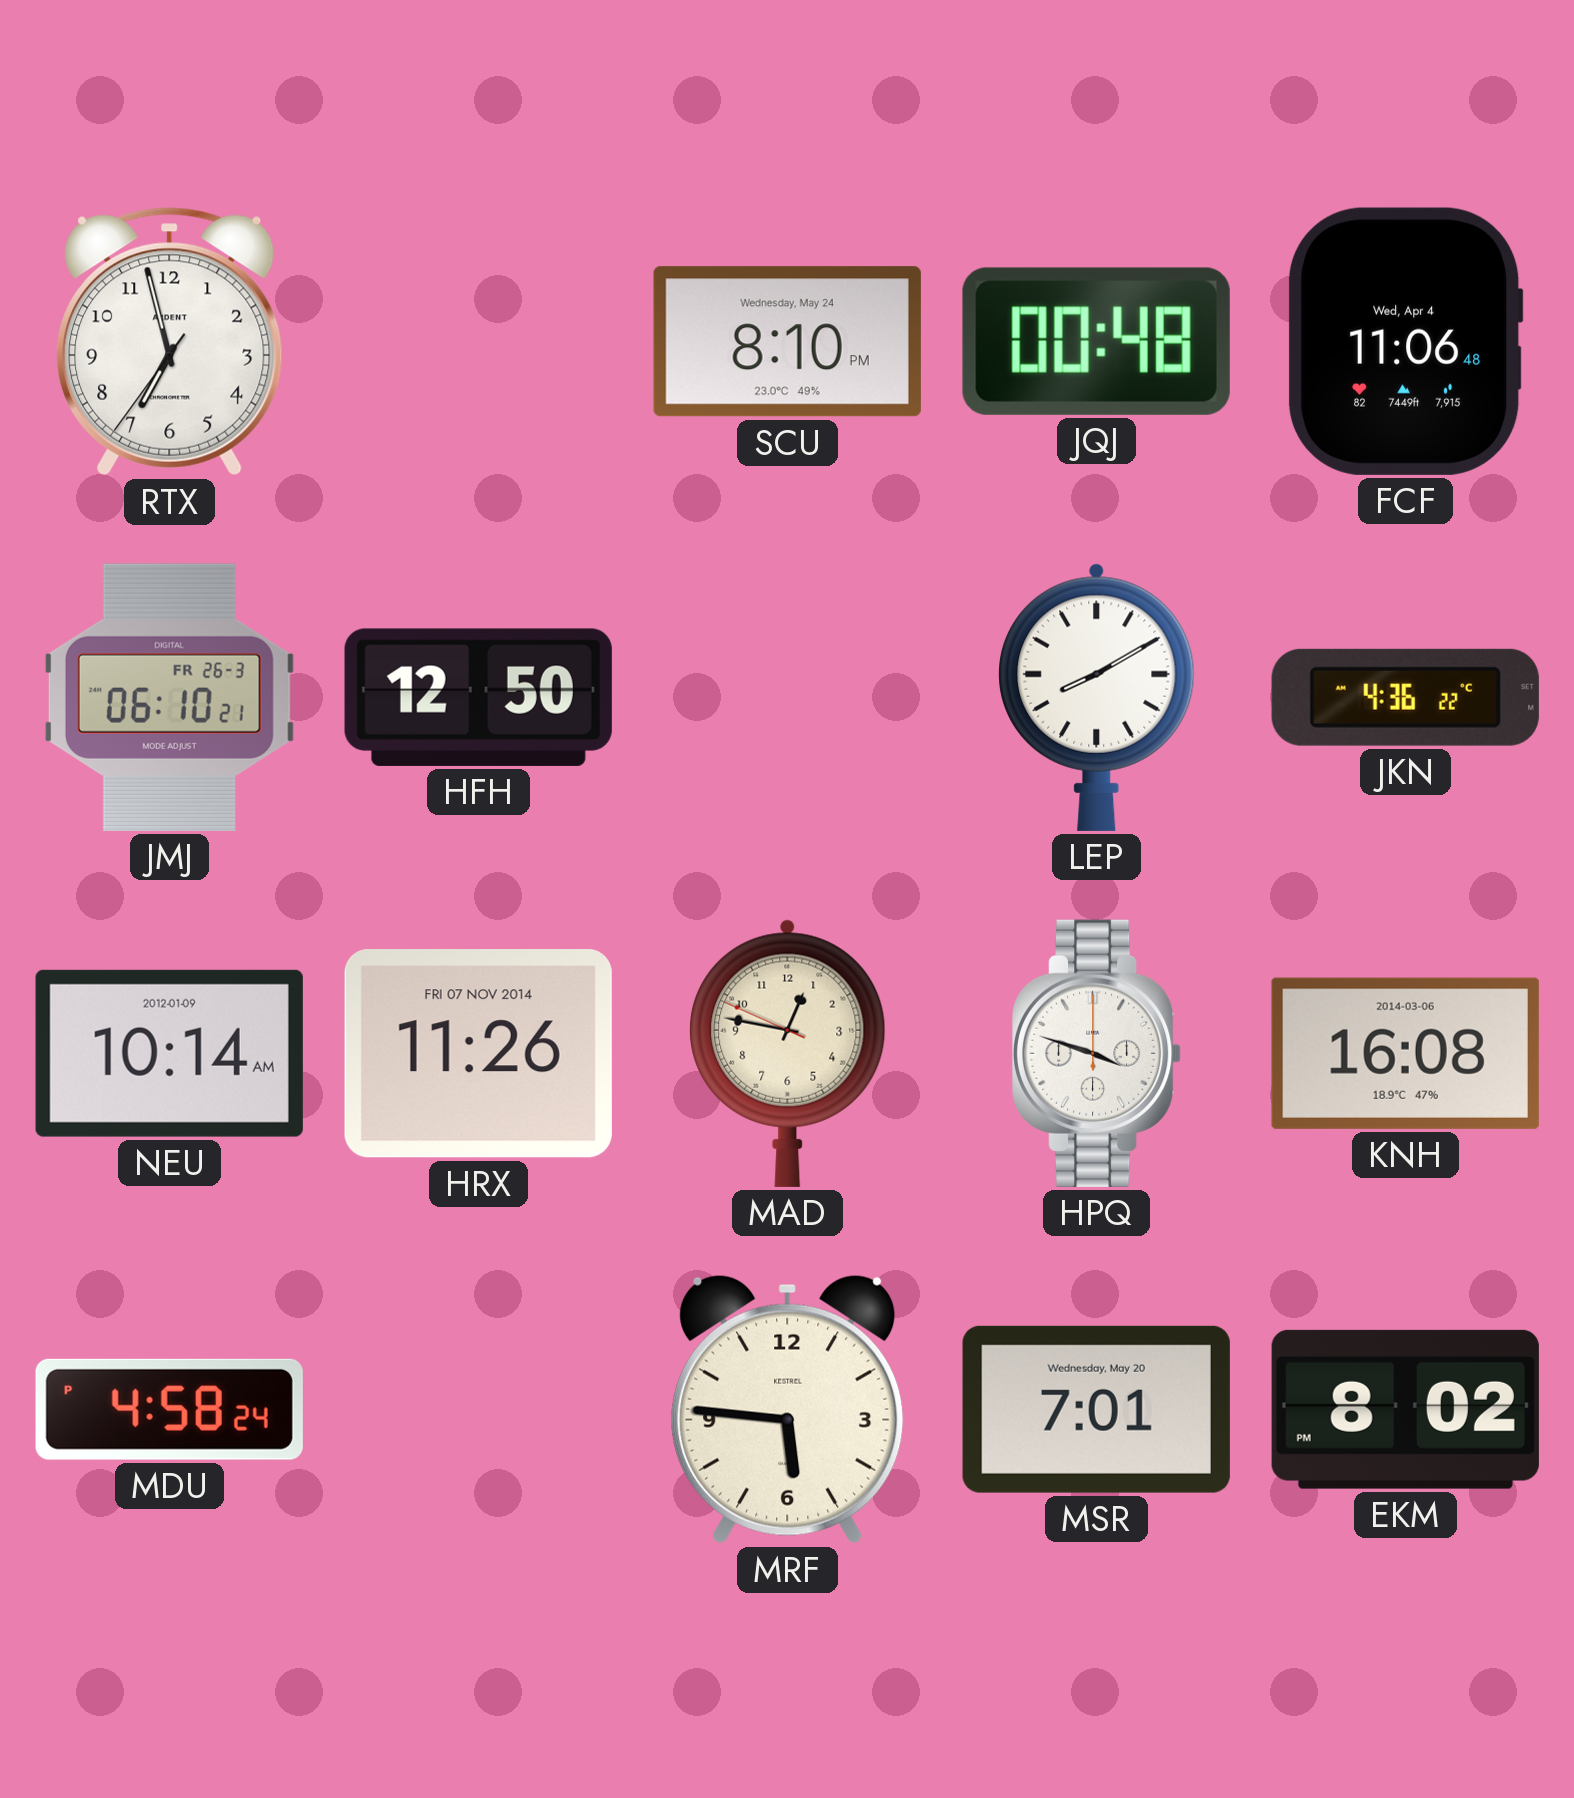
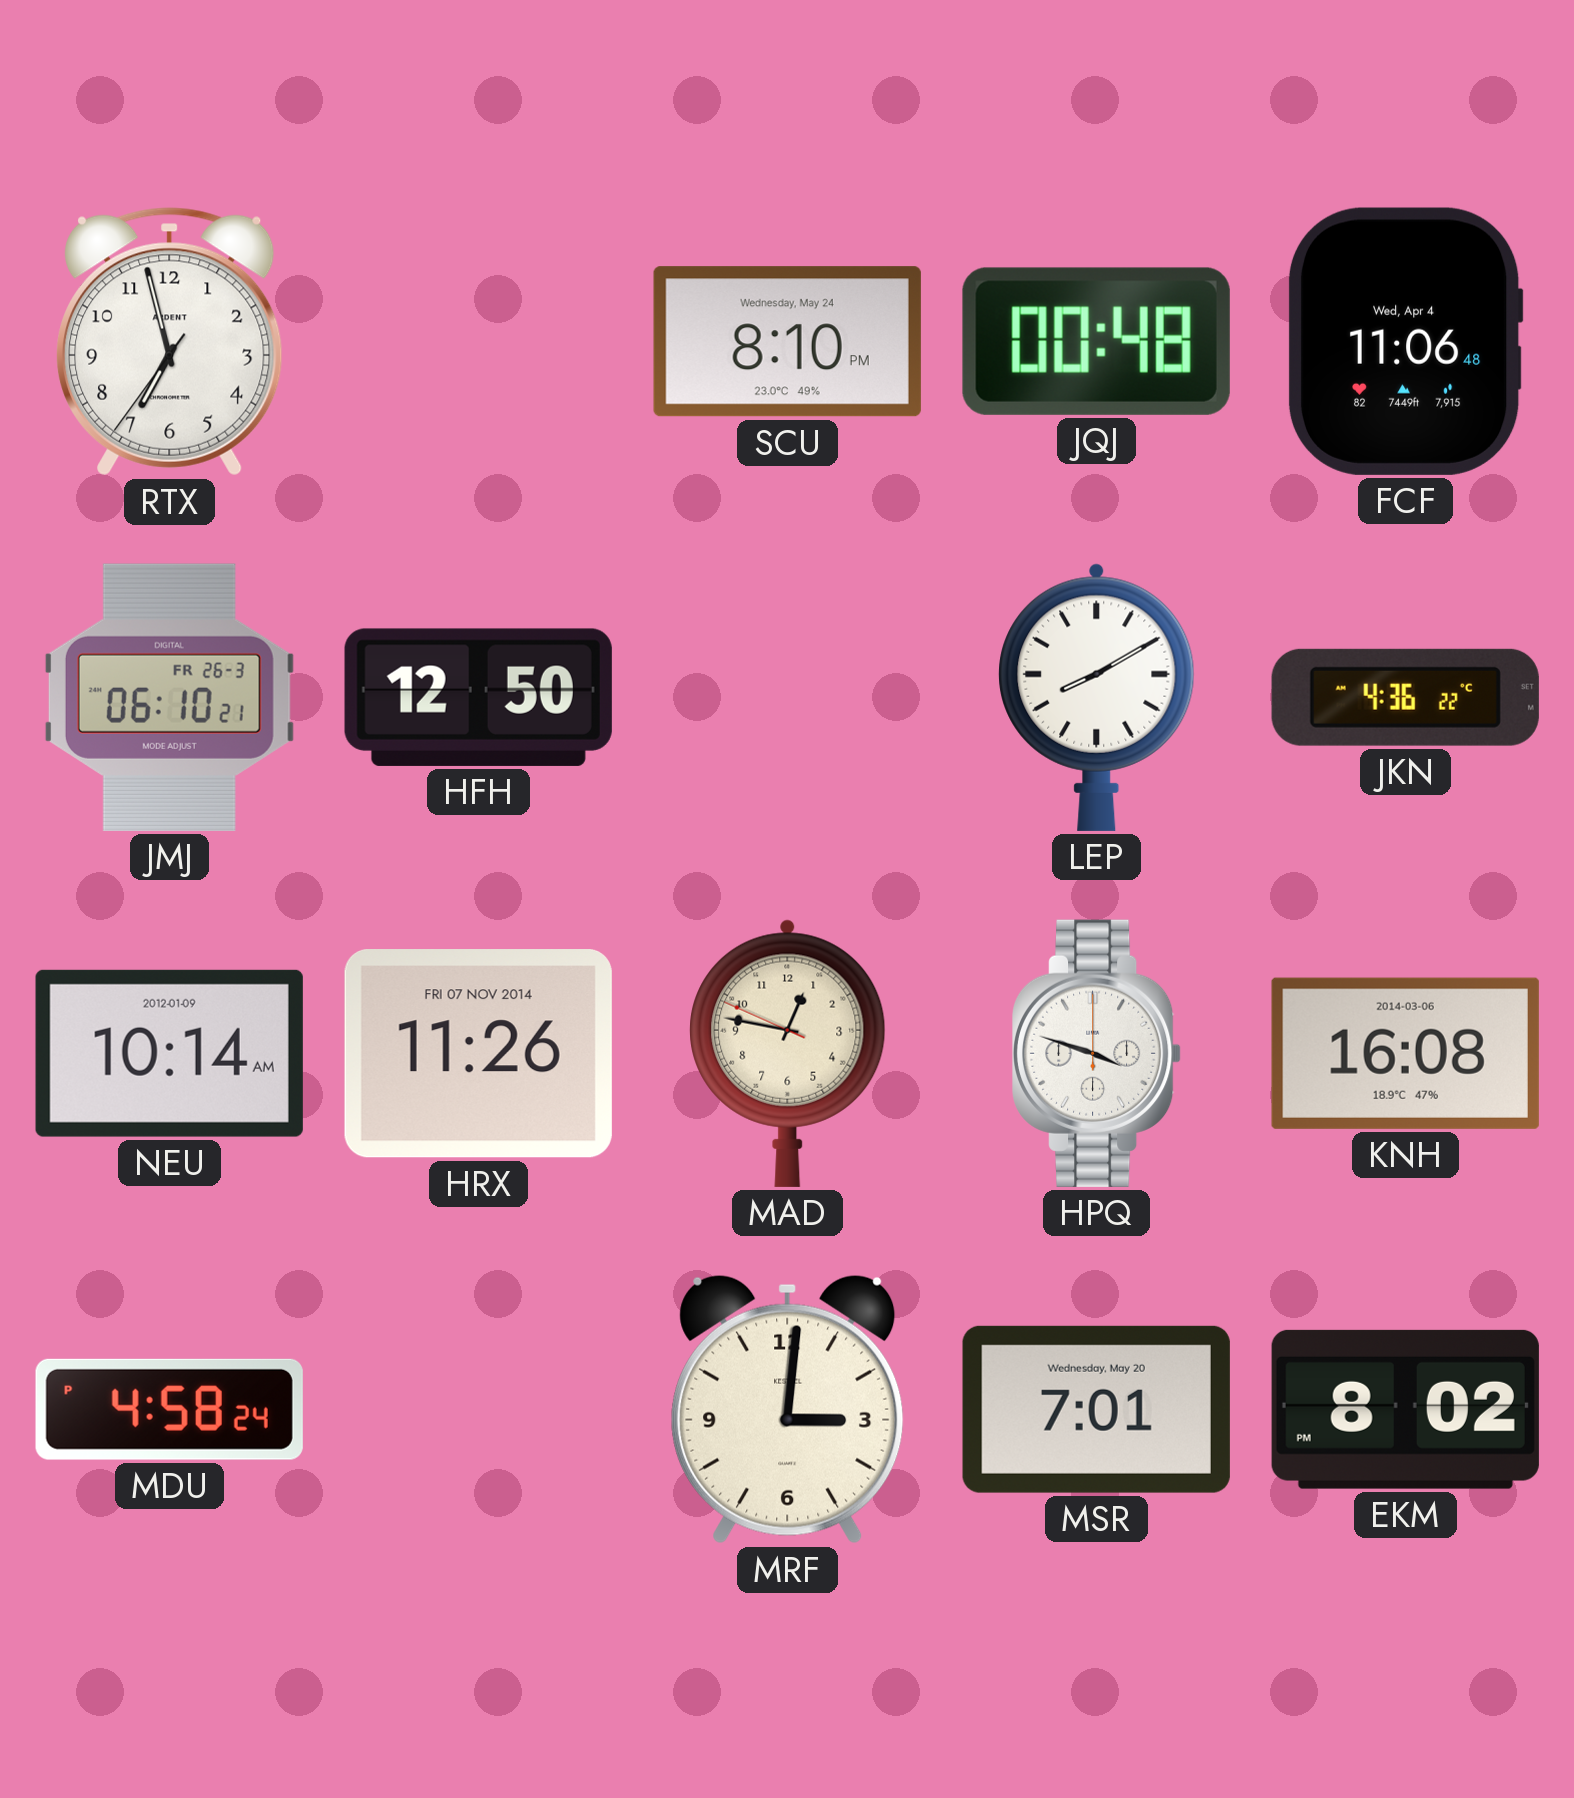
MRF: 5:46 -> 3:01 (788, 1409)
